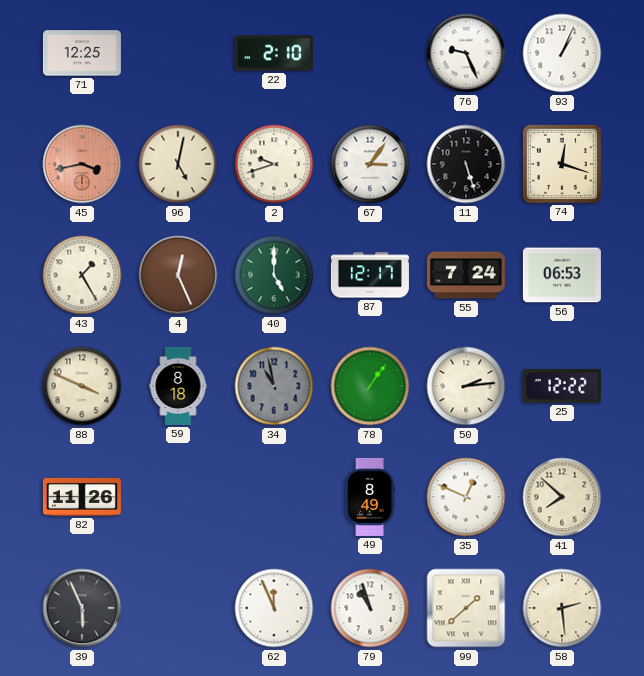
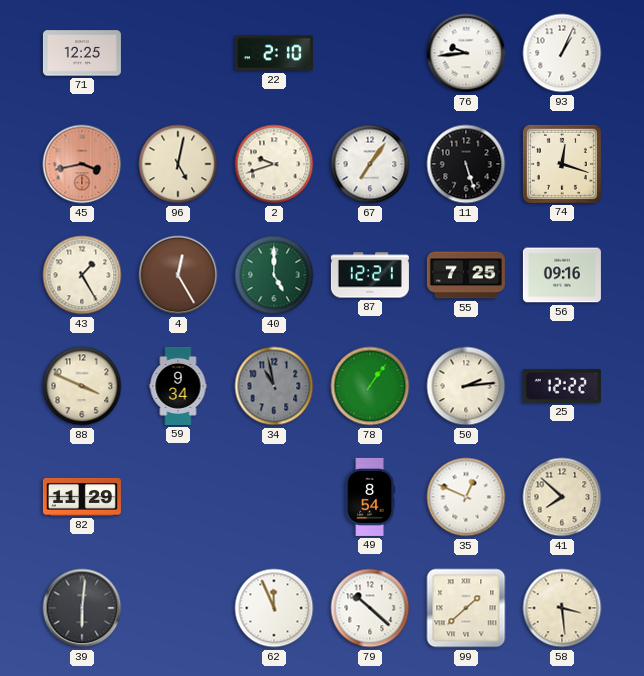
76: 9:26 -> 9:44 (466, 53)
67: 3:06 -> 7:06 (370, 164)
4: 12:26 -> 12:25 (178, 275)
87: 12:17 -> 12:21 (370, 275)
55: 7:24 -> 7:25 (466, 275)
56: 06:53 -> 09:16 (562, 275)
59: 8:18 -> 9:34 (178, 386)
82: 11:26 -> 11:29 (82, 497)
49: 8:49 -> 8:54 (370, 497)
39: 5:56 -> 6:01 (82, 608)
79: 10:57 -> 10:22 (370, 608)
58: 2:29 -> 3:29 (562, 608)
